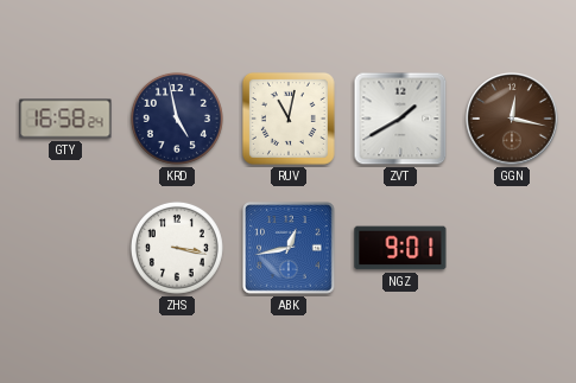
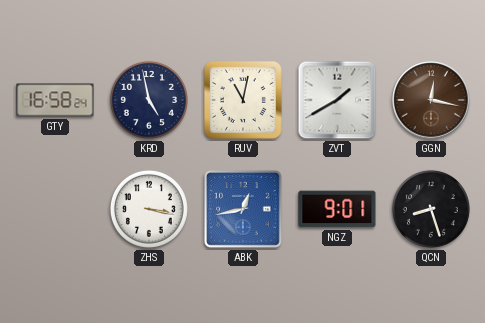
QCN: none -> 8:27 (431, 209)
